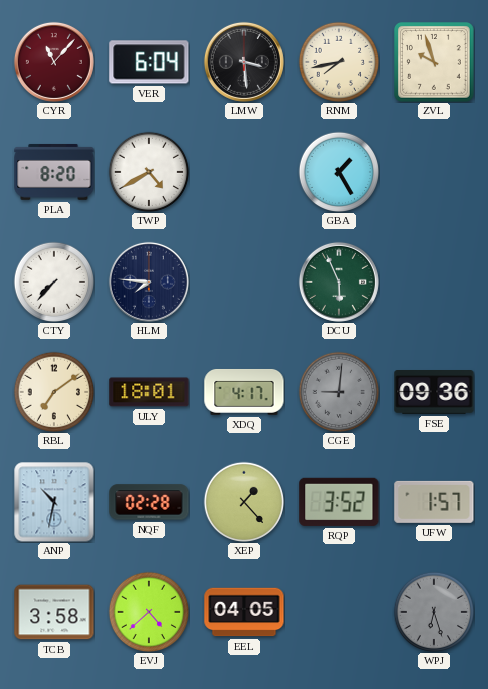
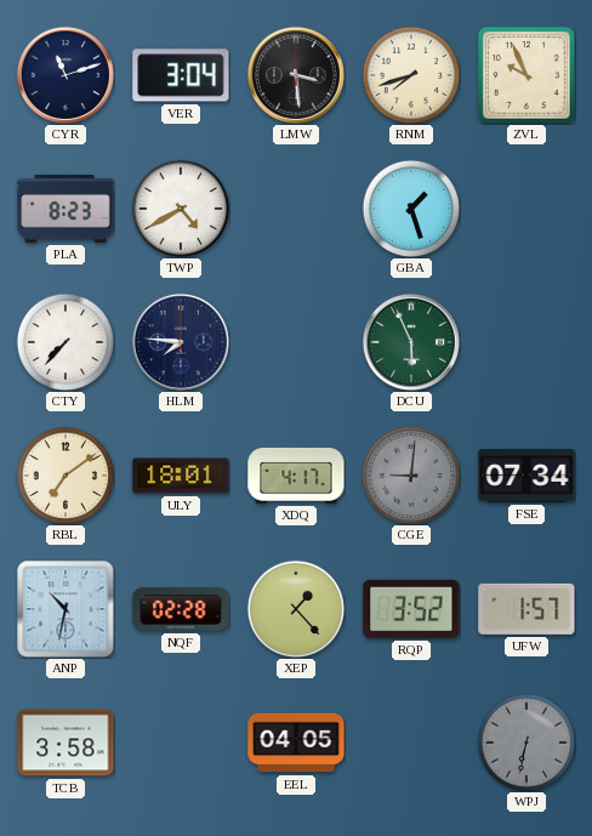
CYR: 11:07 -> 11:12 (66, 75)
CYR dial: burgundy -> navy (66, 75)
VER: 6:04 -> 3:04 (181, 75)
RNM: 7:43 -> 7:42 (411, 75)
ZVL: 9:57 -> 9:56 (528, 76)
PLA: 8:20 -> 8:23 (66, 209)
GBA: 1:25 -> 1:27 (411, 209)
FSE: 09:36 -> 07:34 (526, 477)
EVJ: 4:38 -> none (149, 612)
WPJ: 6:27 -> 6:32 (526, 743)
